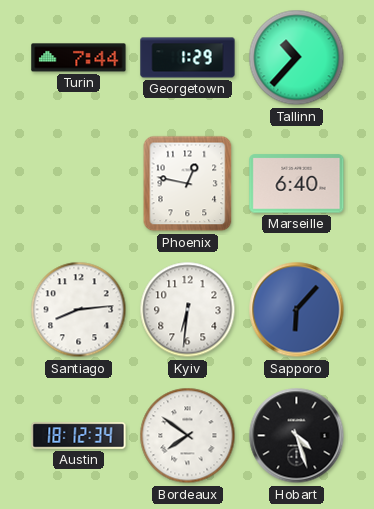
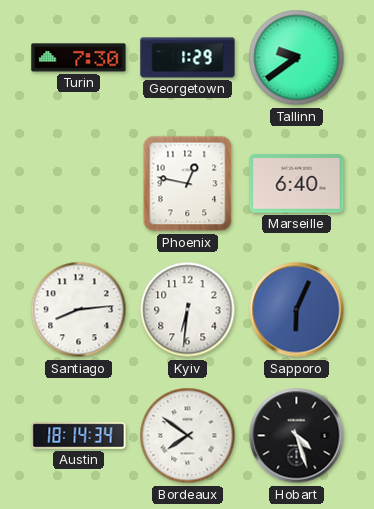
Turin: 7:44 -> 7:30 (79, 58)
Tallinn: 10:37 -> 9:39 (297, 58)
Sapporo: 6:07 -> 6:04 (297, 310)
Austin: 18:12 -> 18:14 (79, 436)
